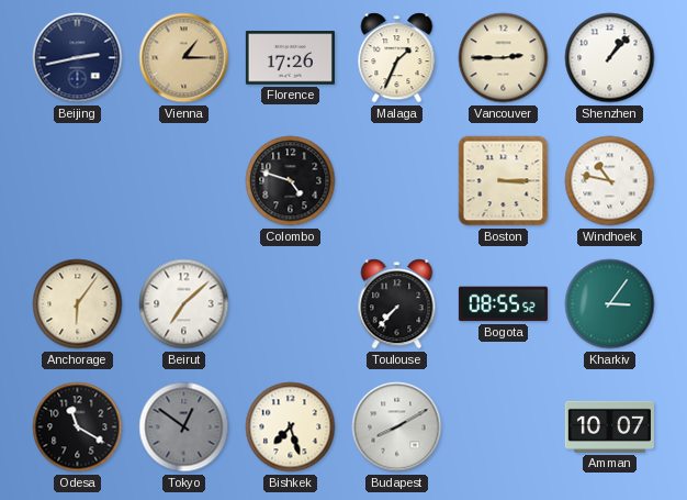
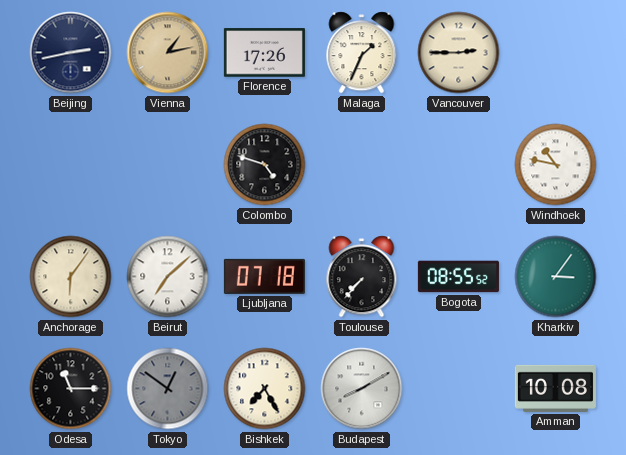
Vienna: 1:15 -> 1:13 (168, 53)
Shenzhen: 1:07 -> none (610, 58)
Boston: 3:15 -> none (504, 181)
Ljubljana: none -> 07:18 (264, 276)
Odesa: 11:20 -> 11:15 (71, 389)
Bishkek: 7:27 -> 7:25 (265, 389)
Amman: 10:07 -> 10:08 (555, 388)
